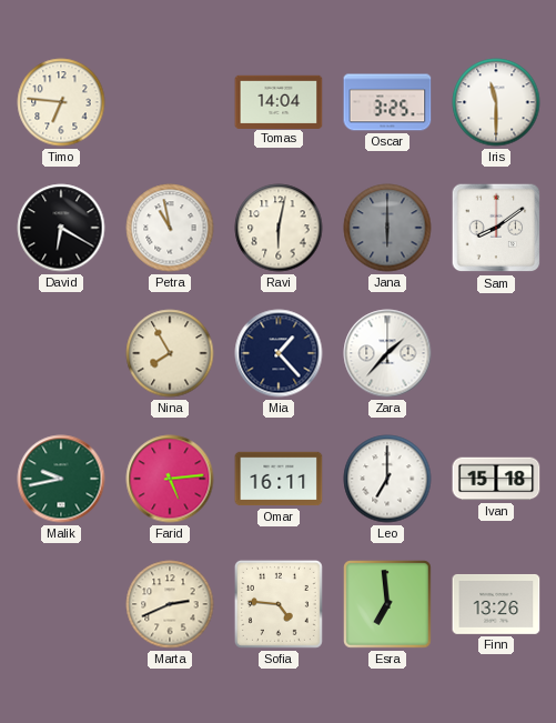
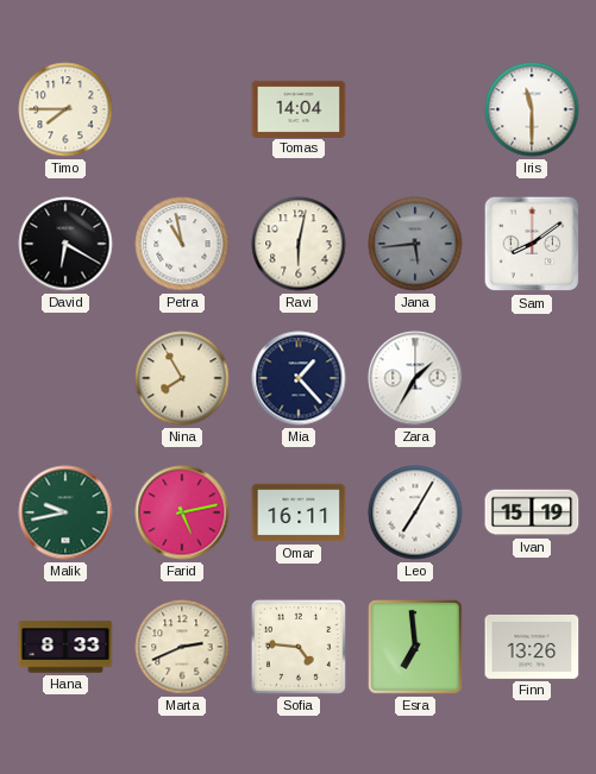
Timo: 6:46 -> 7:45 (65, 109)
Oscar: 3:25 -> none (387, 102)
Jana: 6:00 -> 5:44 (415, 244)
Zara: 1:37 -> 1:35 (415, 378)
Farid: 5:14 -> 5:13 (182, 512)
Leo: 7:00 -> 7:05 (415, 512)
Ivan: 15:18 -> 15:19 (532, 512)
Hana: none -> 8:33 (65, 647)
